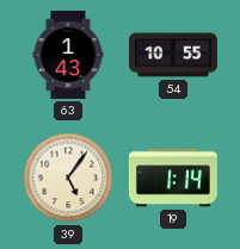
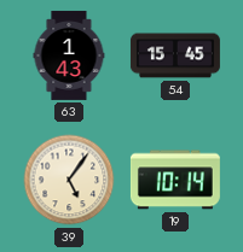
54: 10:55 -> 15:45 (175, 55)
19: 1:14 -> 10:14 (175, 180)
